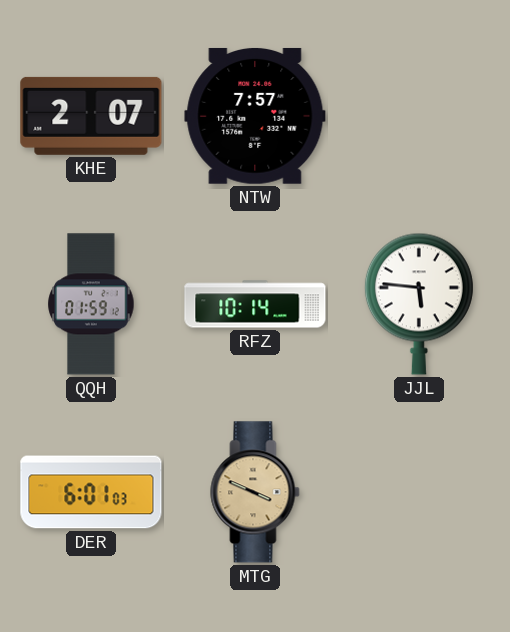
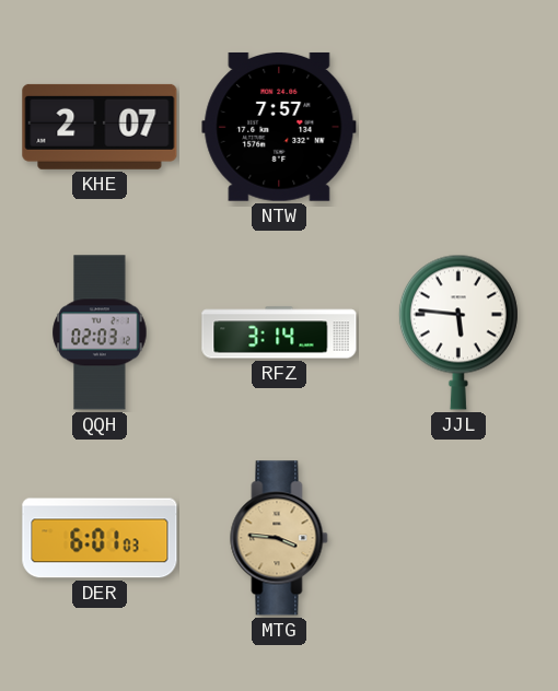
QQH: 01:59 -> 02:03 (100, 332)
RFZ: 10:14 -> 3:14 (279, 332)
MTG: 3:49 -> 3:46 (279, 538)
